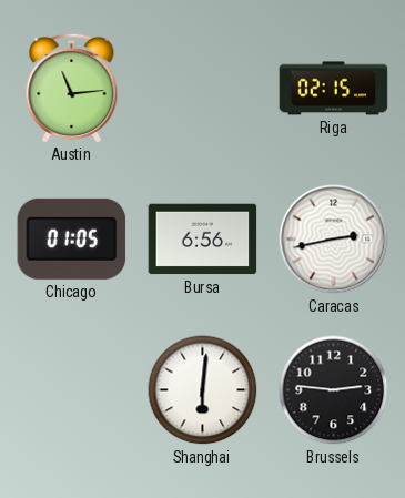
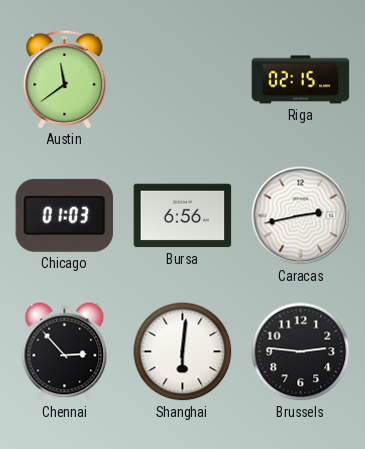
Austin: 11:14 -> 11:39 (65, 79)
Chicago: 01:05 -> 01:03 (65, 215)
Chennai: none -> 2:53 (65, 352)
